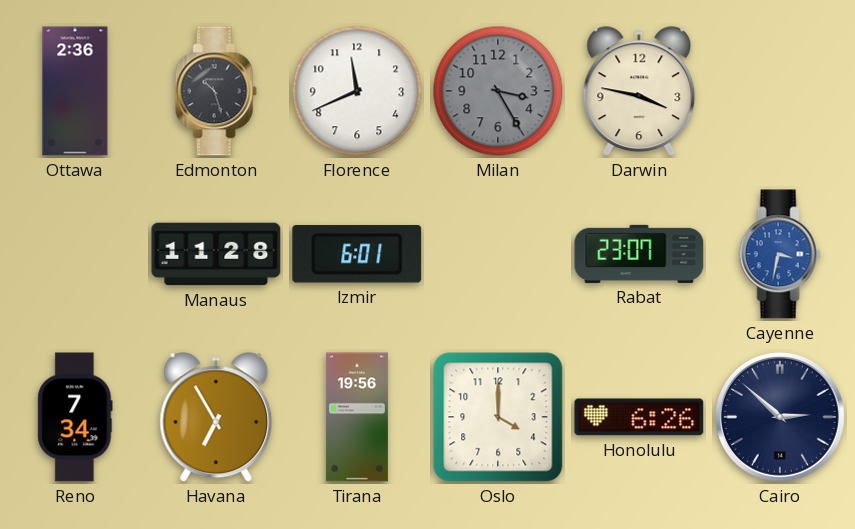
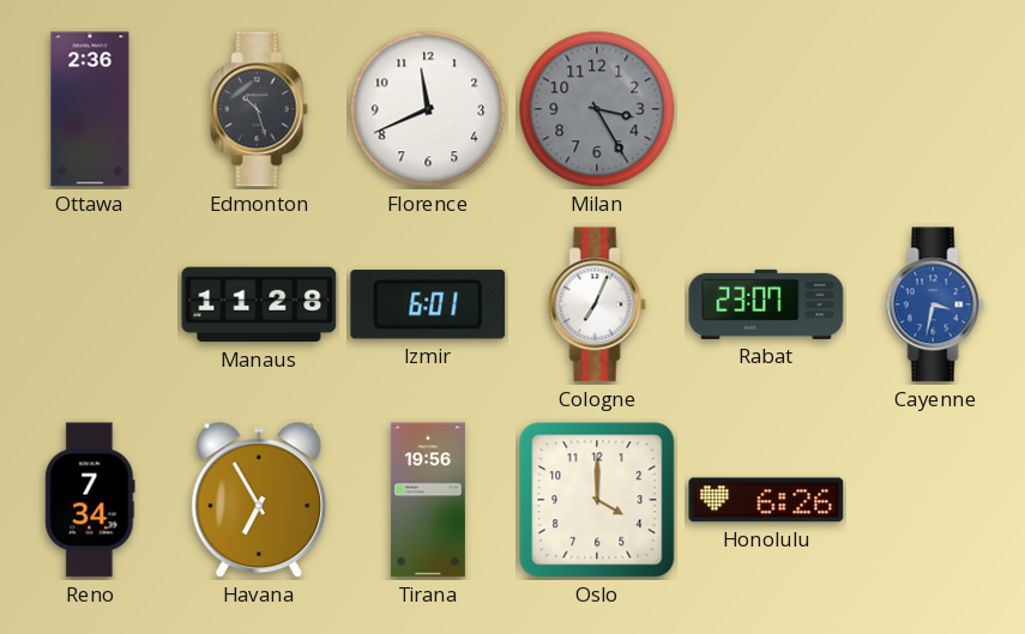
Darwin: 3:47 -> none (639, 92)
Cologne: none -> 7:04 (597, 304)
Cairo: 2:52 -> none (781, 418)
